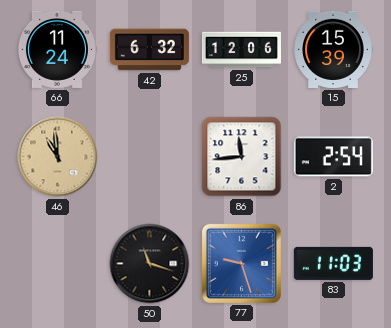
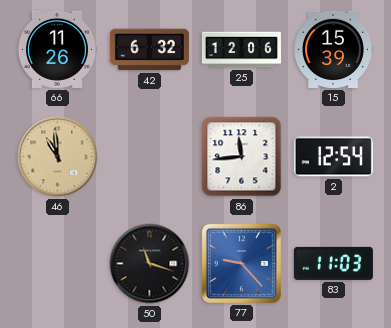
66: 11:24 -> 11:26 (57, 49)
2: 2:54 -> 12:54 (333, 157)
77: 9:27 -> 9:23 (241, 263)
